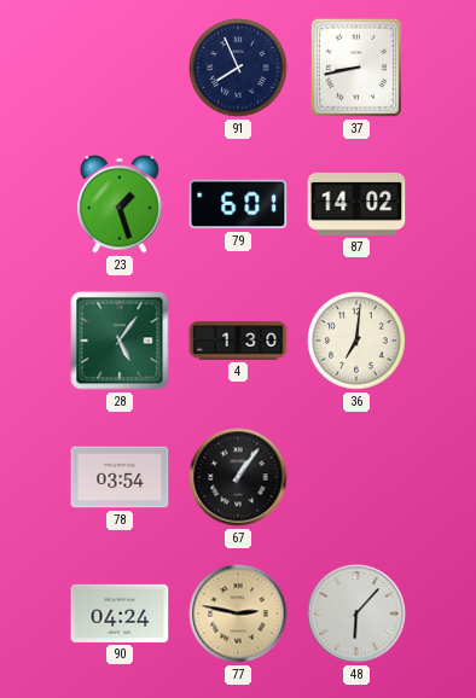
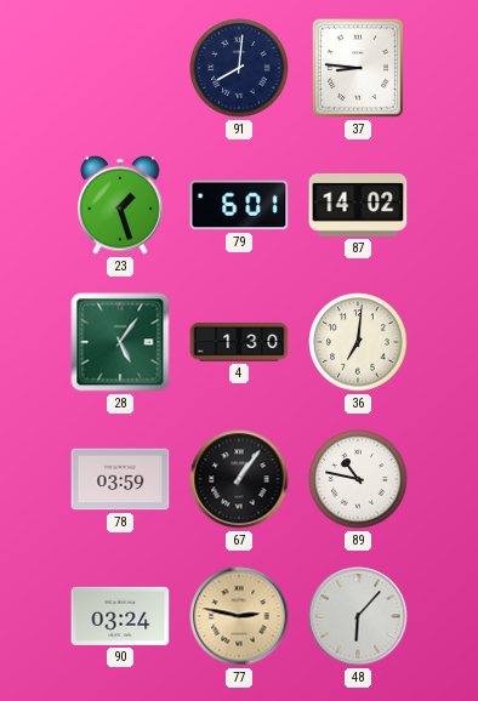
91: 7:56 -> 8:01 (239, 68)
37: 8:43 -> 8:46 (358, 68)
78: 03:54 -> 03:59 (120, 479)
89: none -> 10:47 (358, 479)
90: 04:24 -> 03:24 (120, 616)
